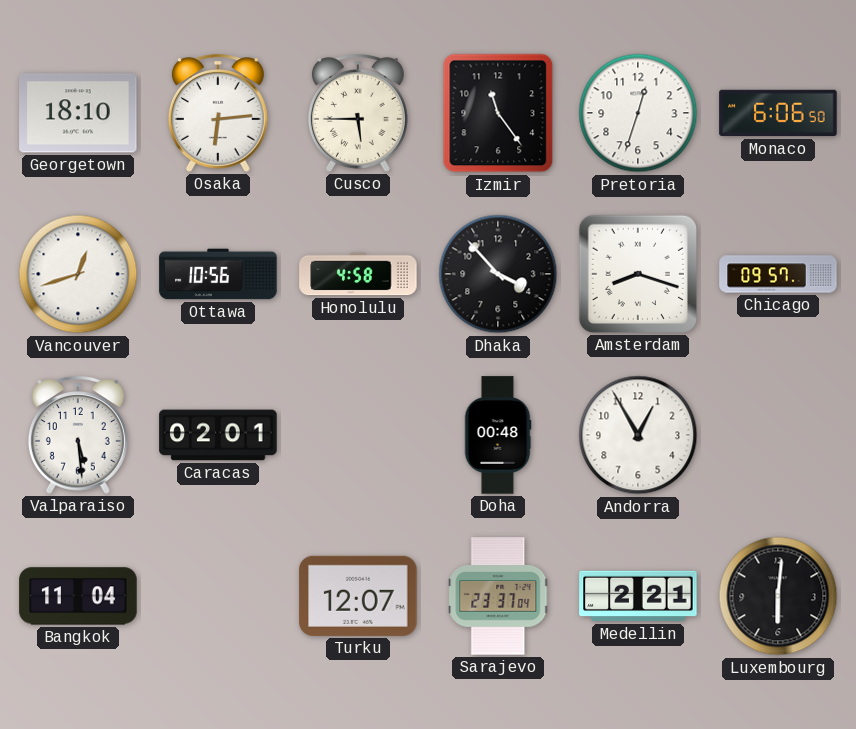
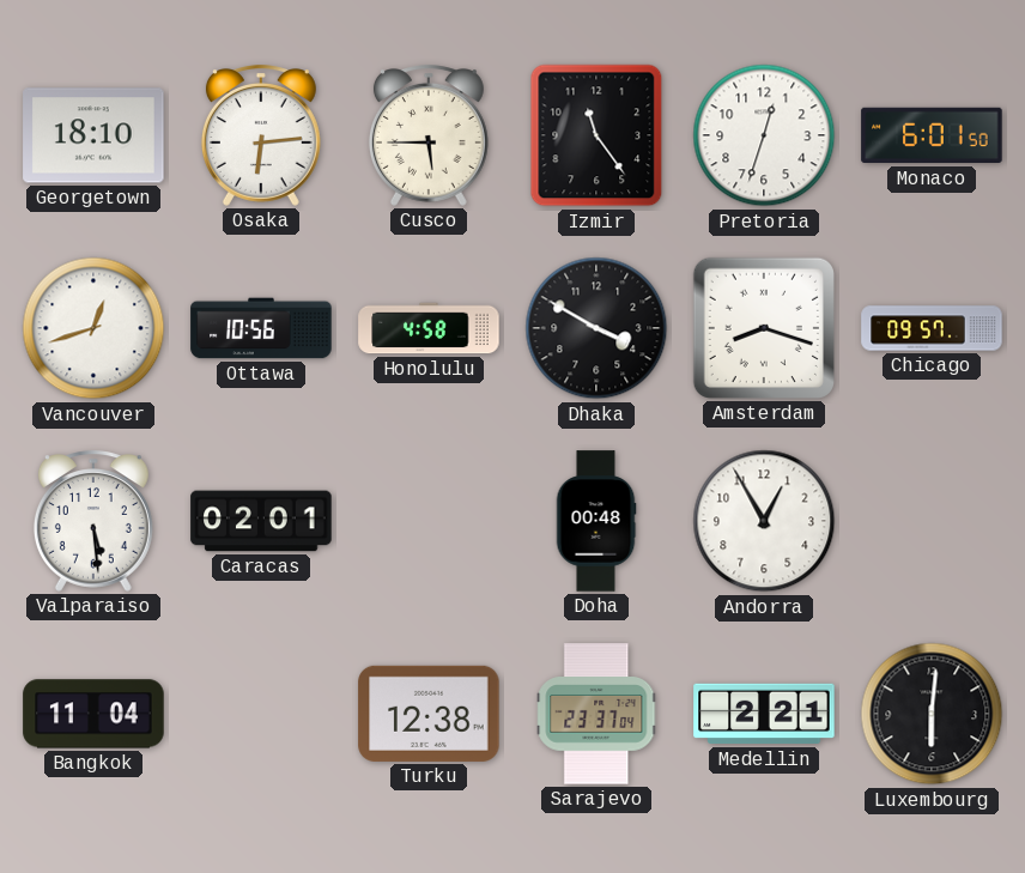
Monaco: 6:06 -> 6:01 (932, 135)
Dhaka: 3:53 -> 3:50 (596, 328)
Turku: 12:07 -> 12:38 (429, 714)
